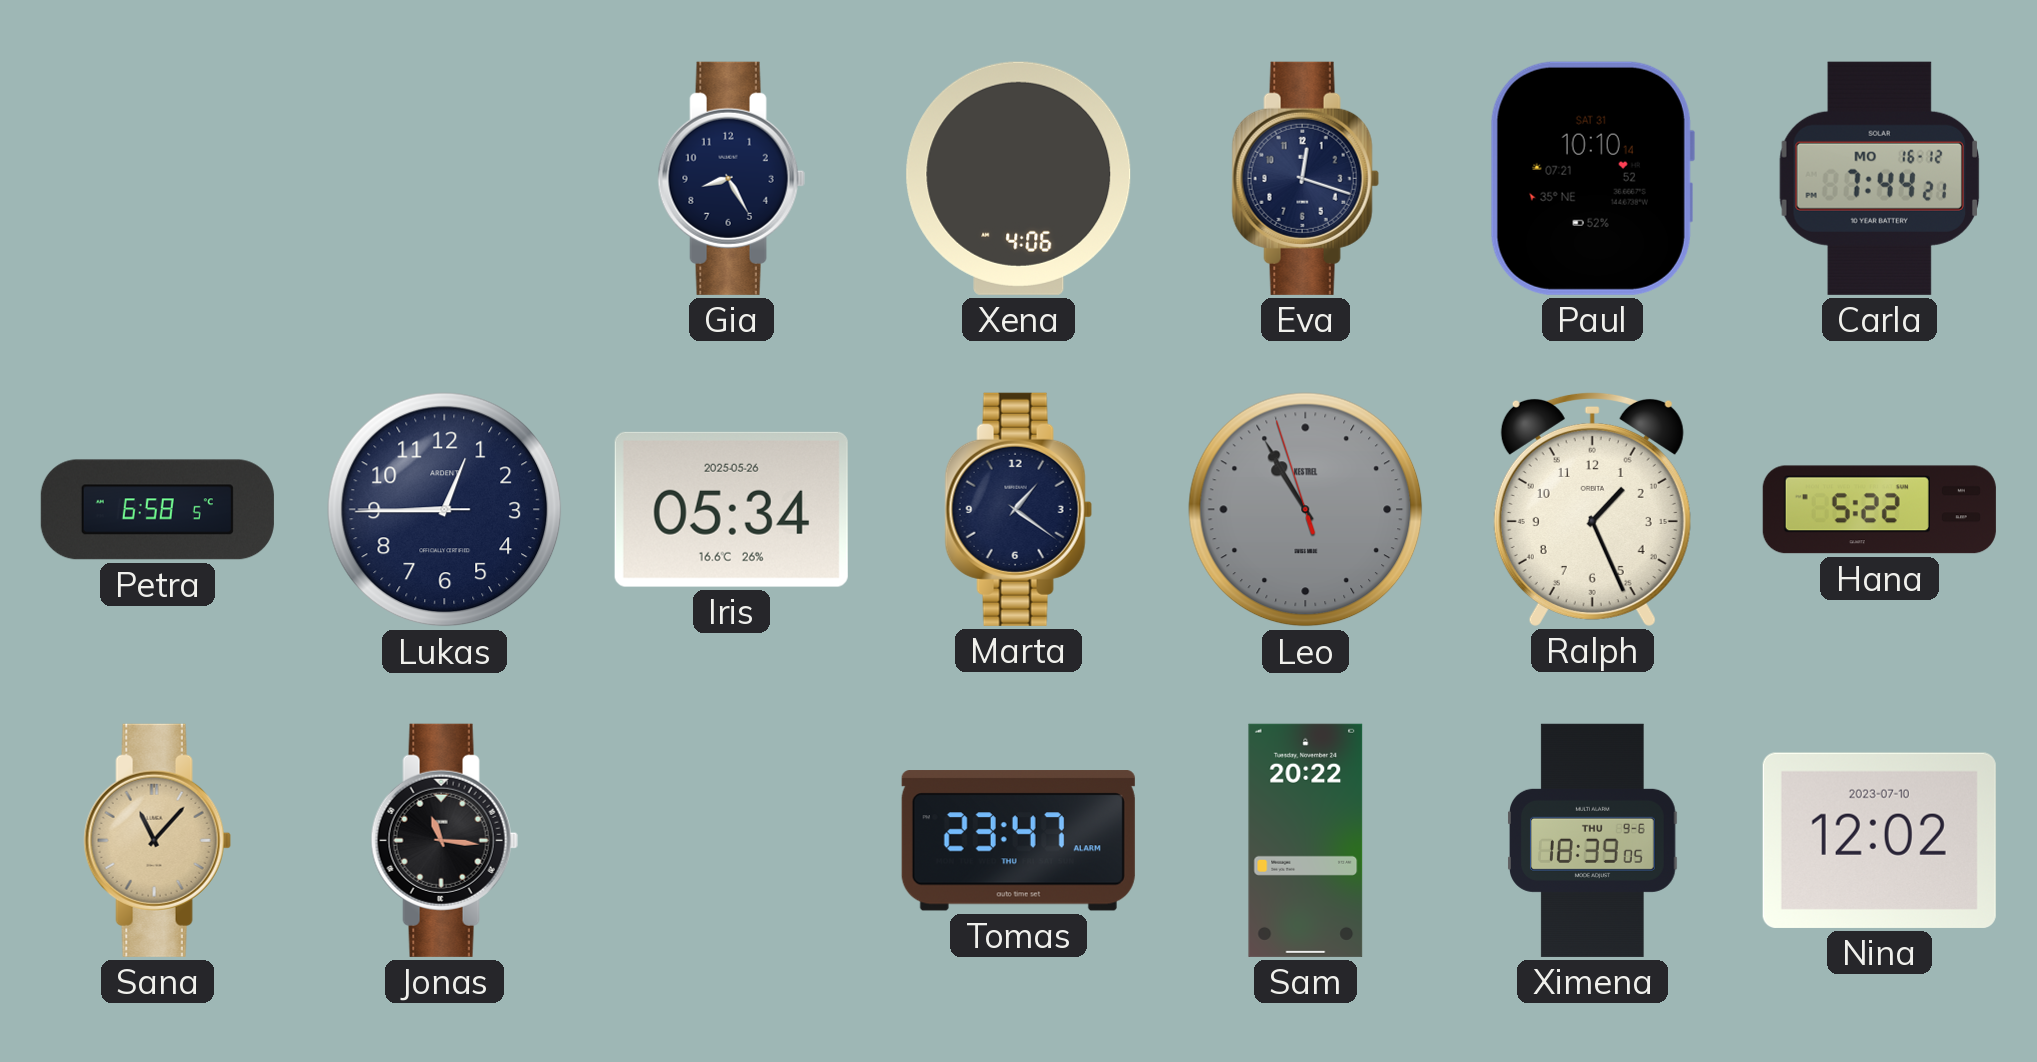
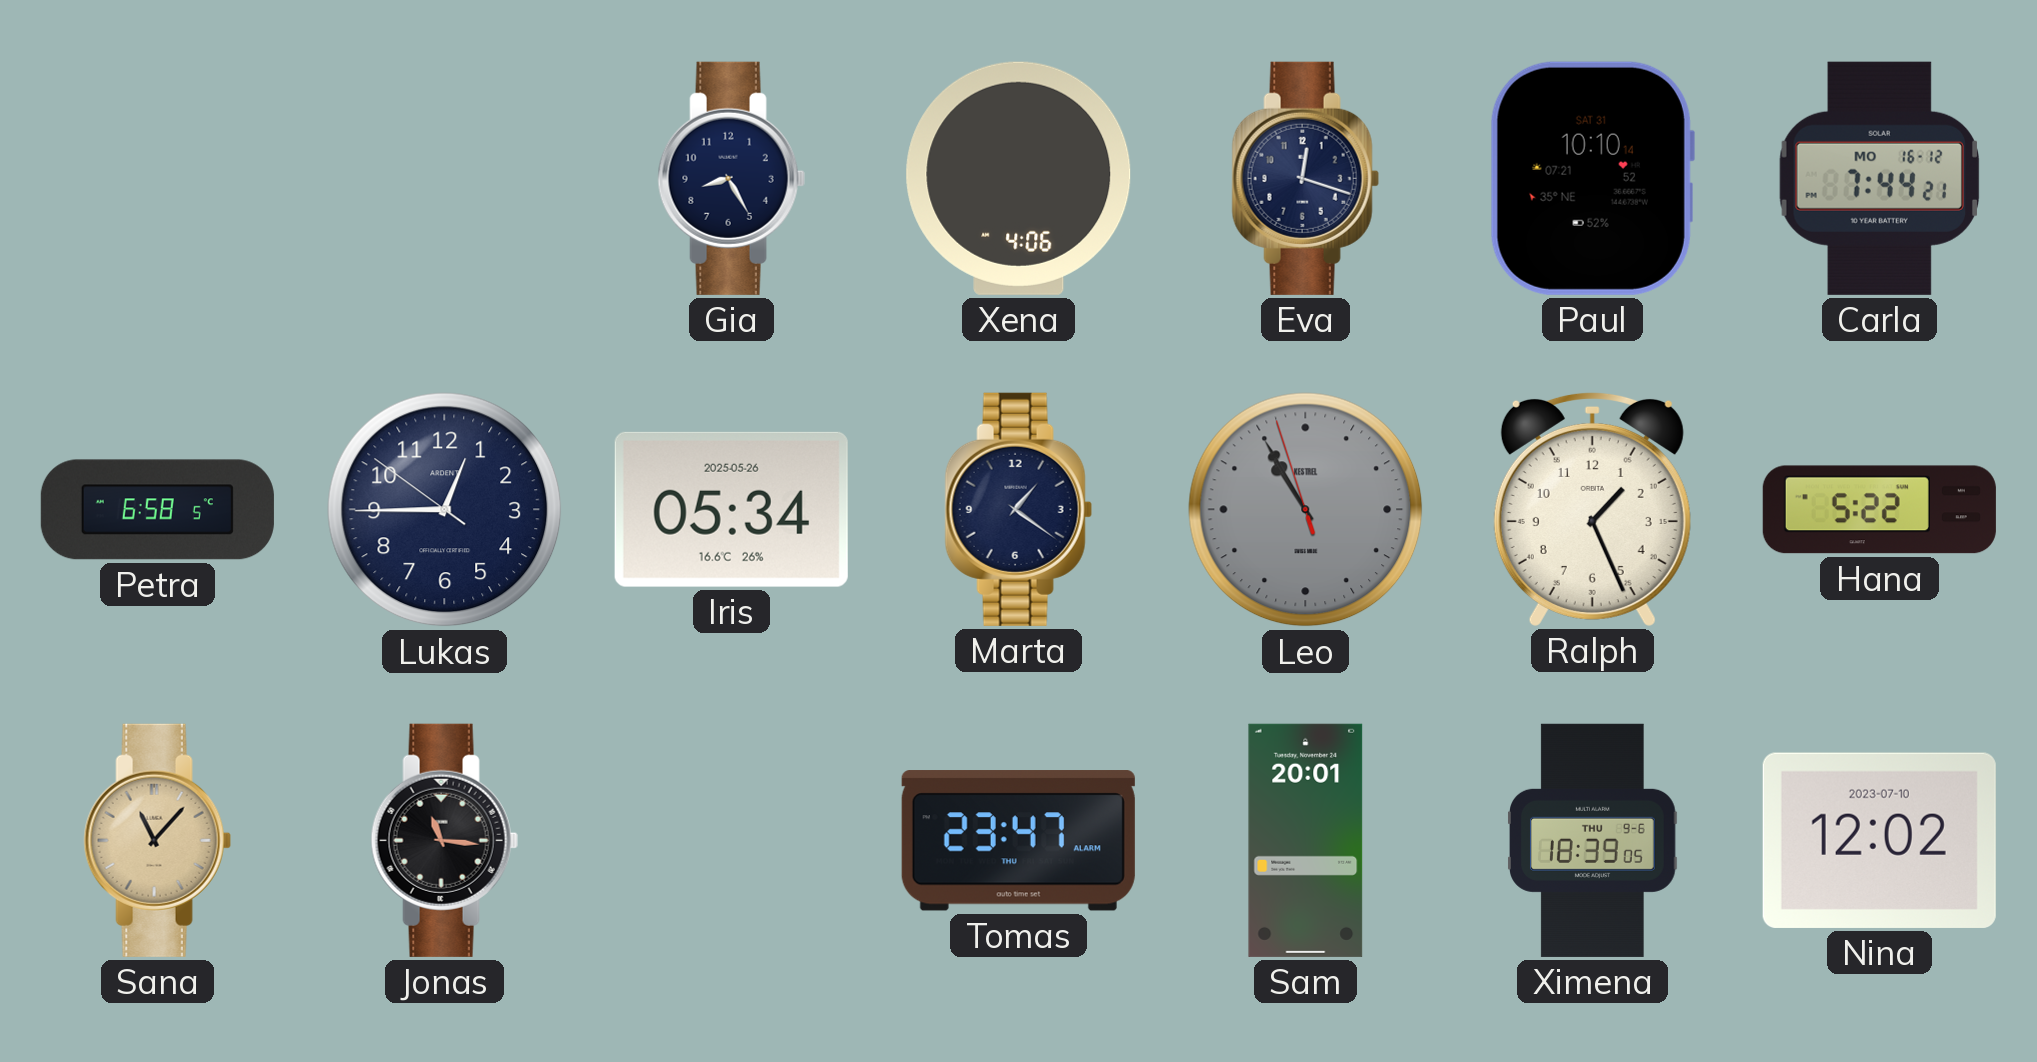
Lukas: 12:44:45 -> 12:44:51 (445, 510)
Sam: 20:22 -> 20:01 (1306, 840)
